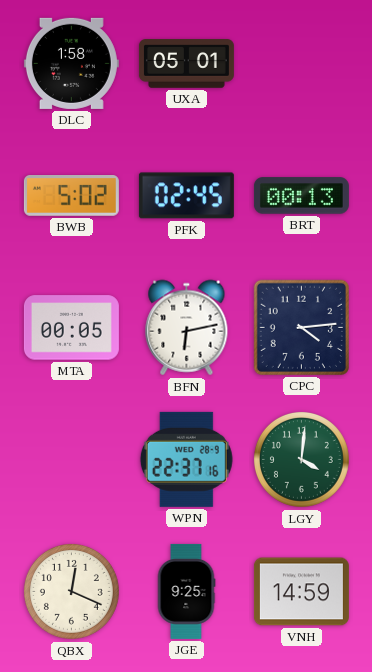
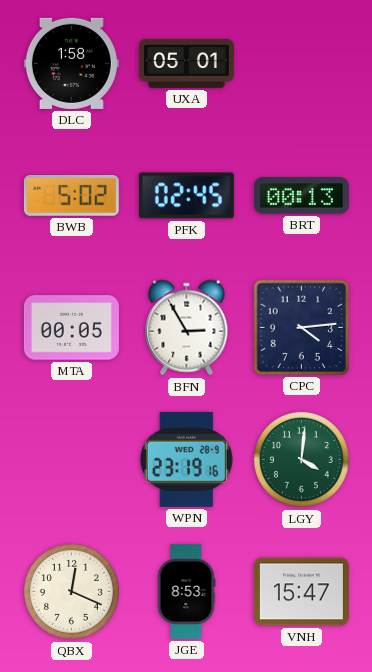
BFN: 6:13 -> 2:55 (187, 328)
WPN: 22:37 -> 23:19 (186, 459)
JGE: 9:25 -> 8:53 (186, 591)
VNH: 14:59 -> 15:47 (301, 592)
